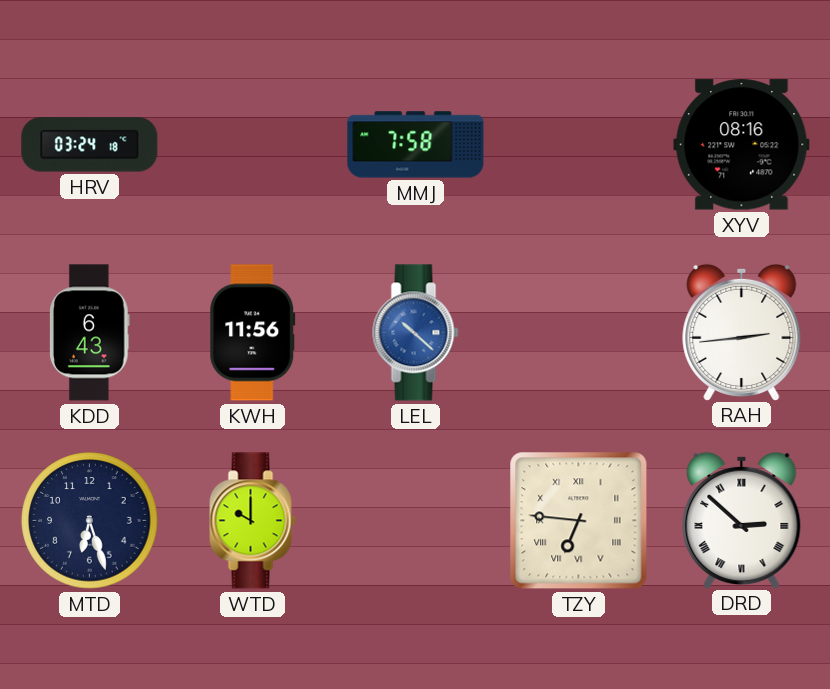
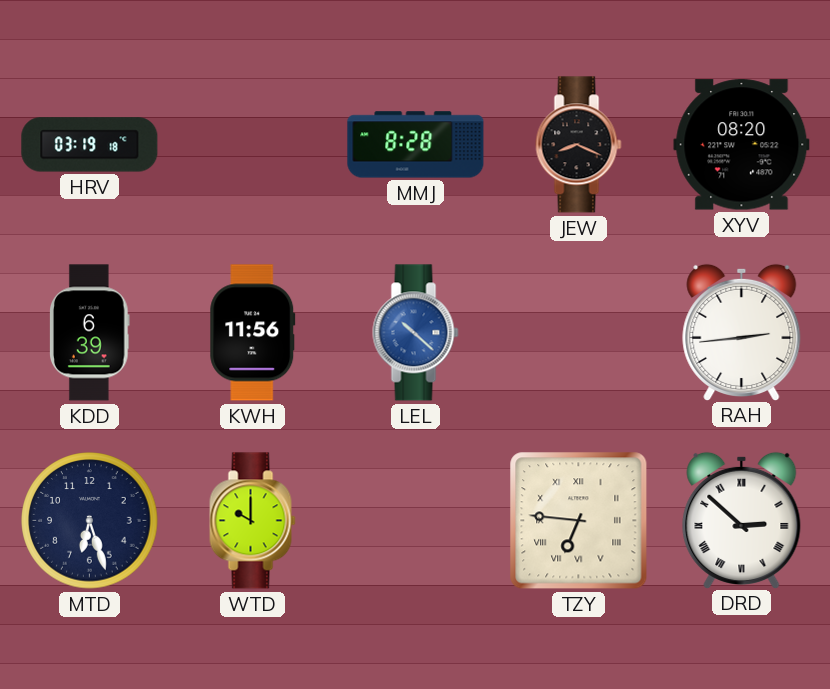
HRV: 03:24 -> 03:19 (90, 145)
MMJ: 7:58 -> 8:28 (416, 145)
JEW: none -> 8:19 (579, 145)
XYV: 08:16 -> 08:20 (742, 145)
KDD: 6:43 -> 6:39 (90, 333)
